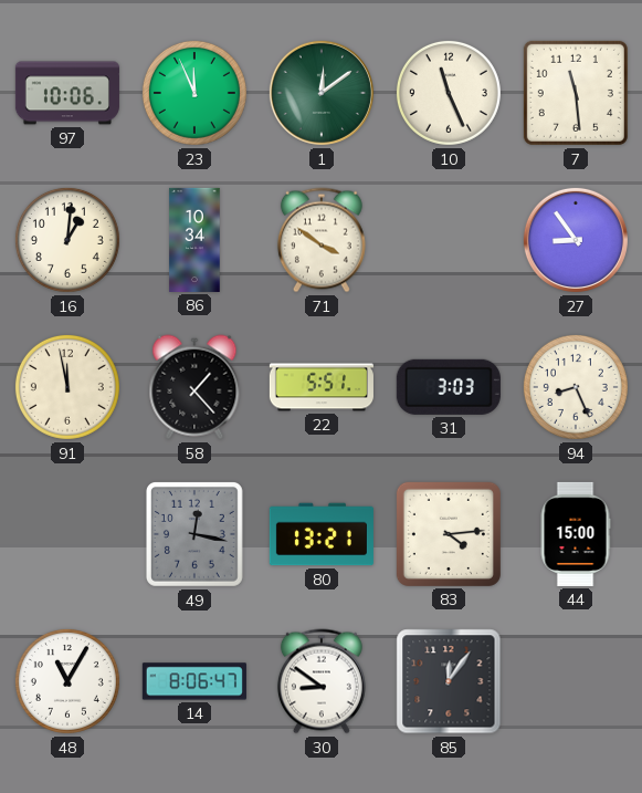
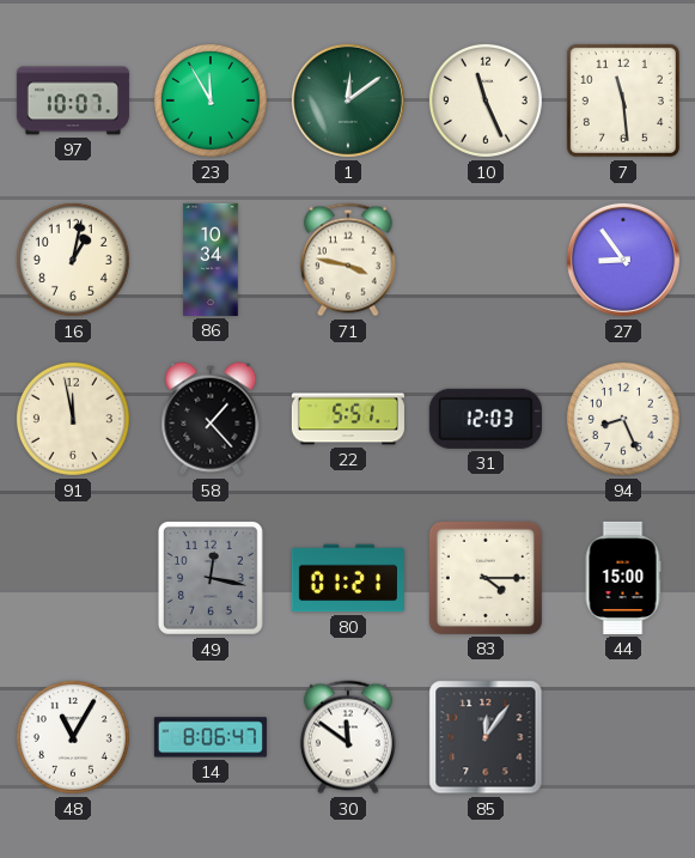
97: 10:06 -> 10:07 (73, 101)
23: 11:56 -> 11:55 (211, 101)
16: 1:01 -> 1:02 (73, 260)
71: 3:51 -> 3:47 (348, 260)
31: 3:03 -> 12:03 (486, 419)
80: 13:21 -> 01:21 (348, 578)
83: 4:14 -> 4:15 (486, 578)
30: 8:51 -> 11:51 (348, 737)
